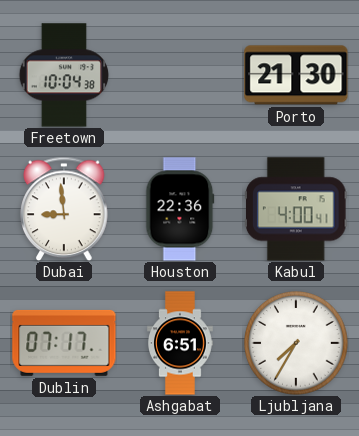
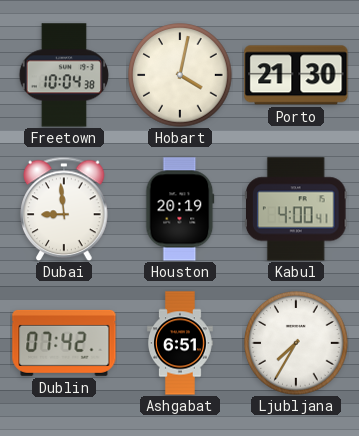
Hobart: none -> 4:02 (180, 75)
Houston: 22:36 -> 20:19 (180, 209)
Dublin: 07:17 -> 07:42 (64, 343)
